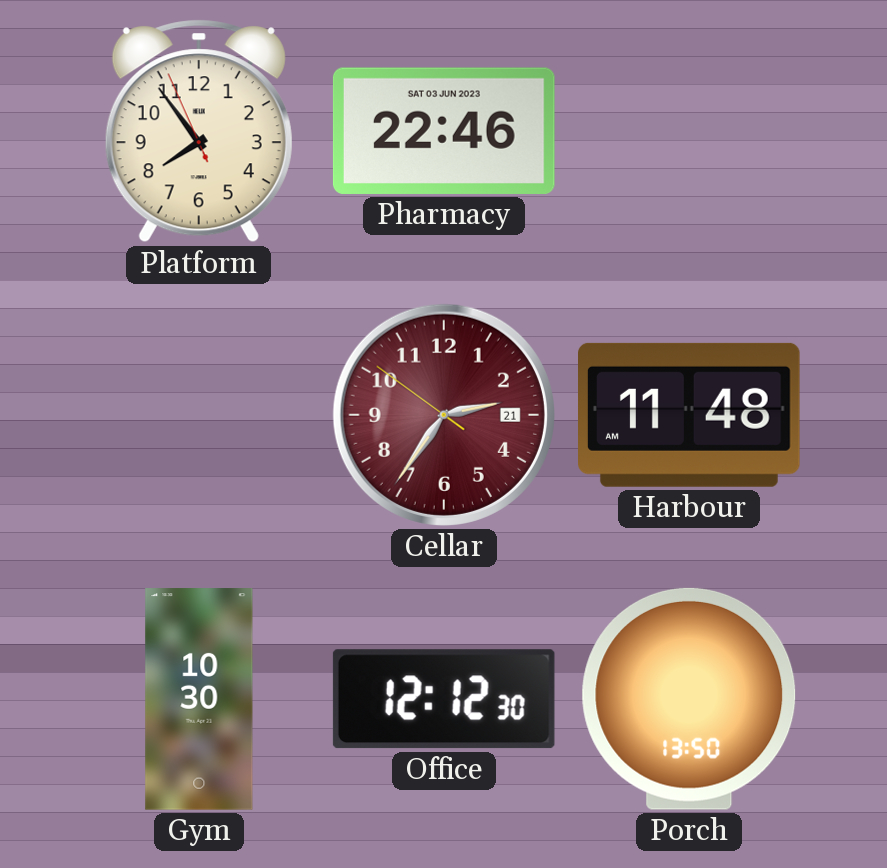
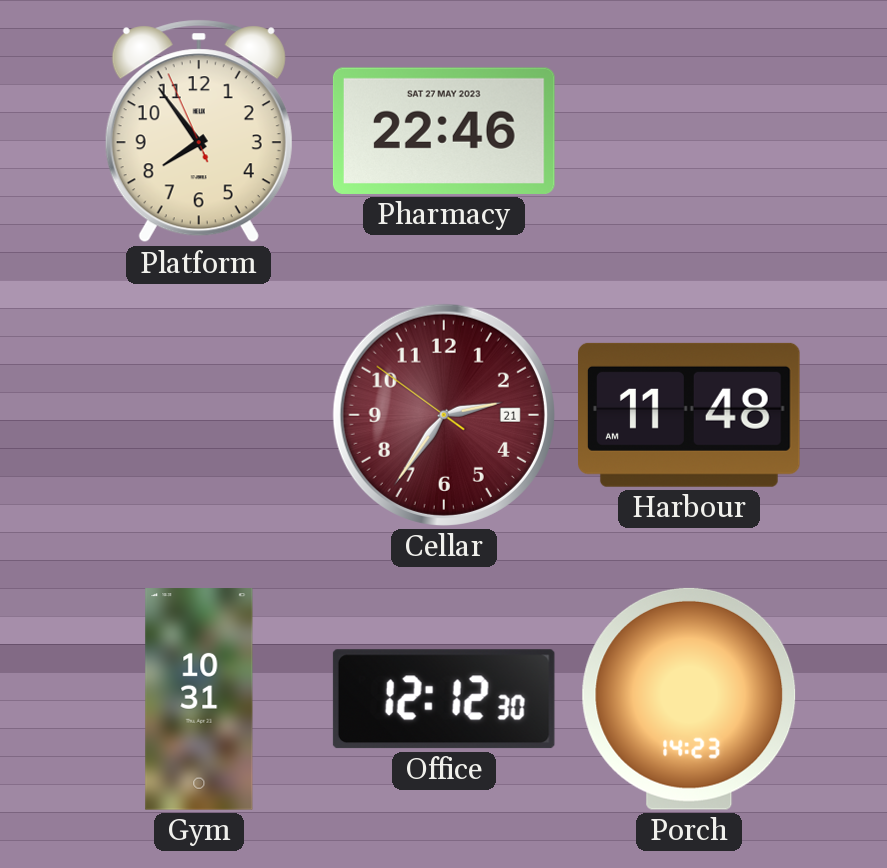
Pharmacy date: SAT 03 JUN 2023 -> SAT 27 MAY 2023 (444, 131)
Gym: 10:30 -> 10:31 (199, 699)
Porch: 13:50 -> 14:23 (689, 699)
